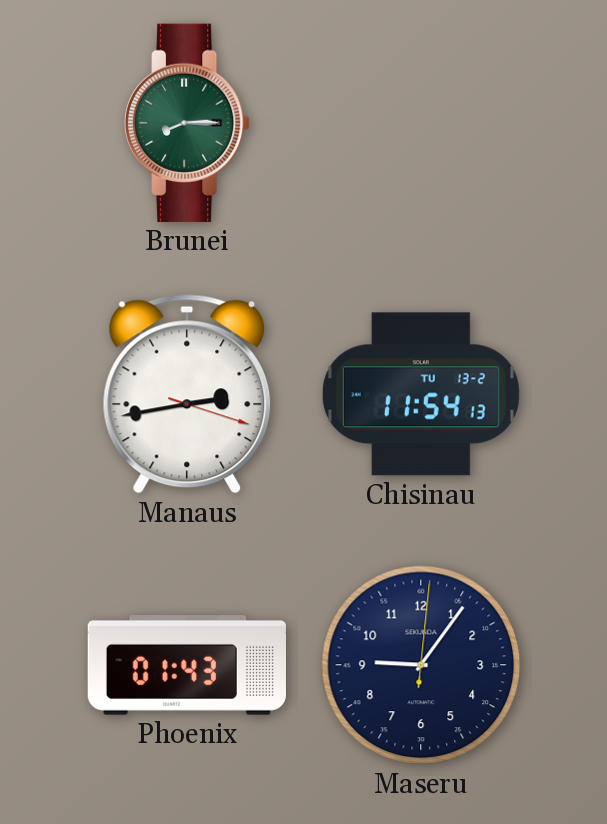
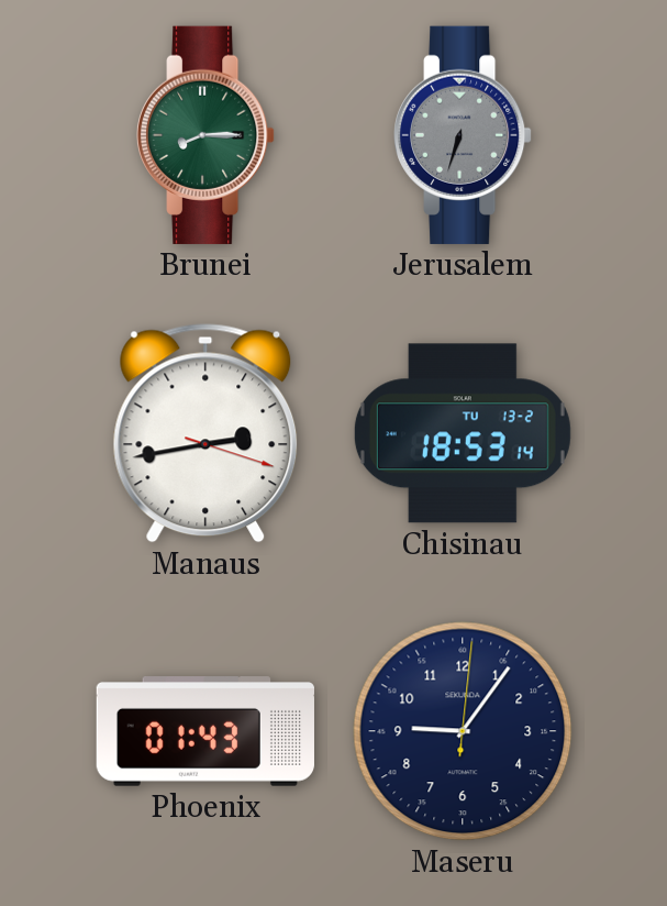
Jerusalem: none -> 6:33 (464, 135)
Chisinau: 11:54 -> 18:53 (463, 433)
